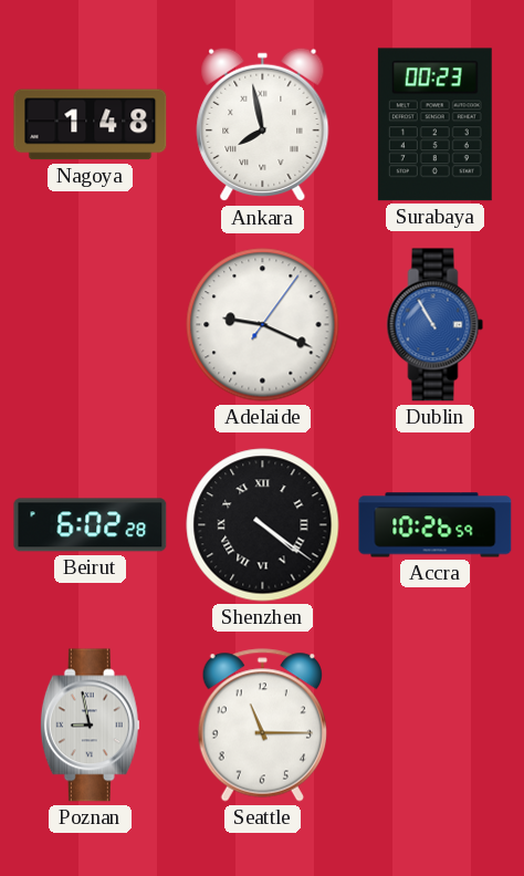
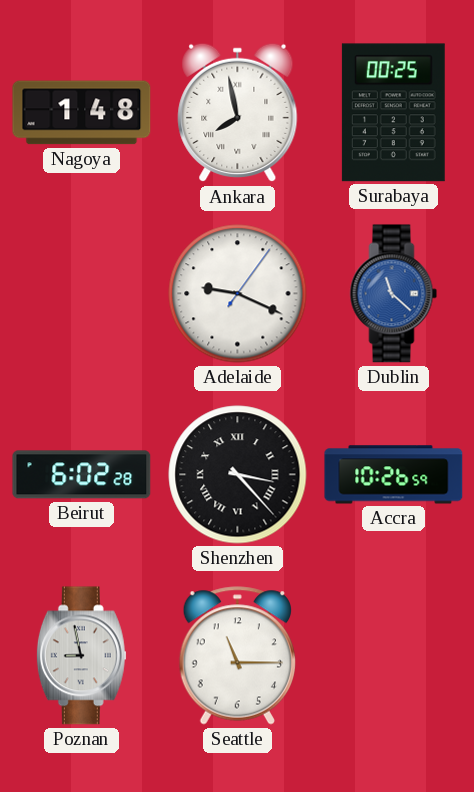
Surabaya: 00:23 -> 00:25 (393, 113)
Dublin: 10:55 -> 11:22 (394, 294)
Shenzhen: 4:21 -> 3:23 (238, 475)
